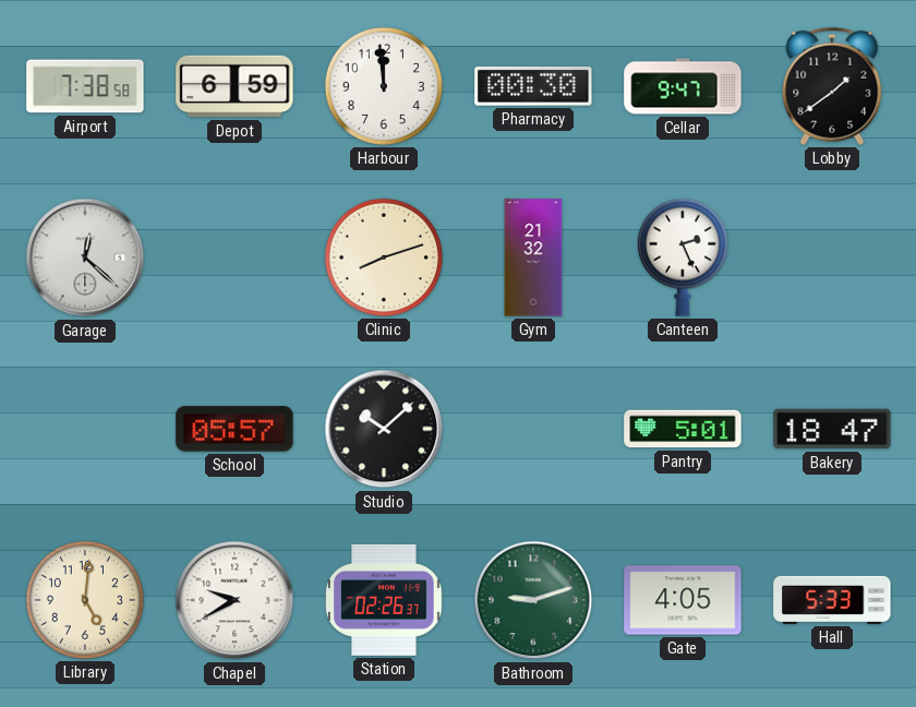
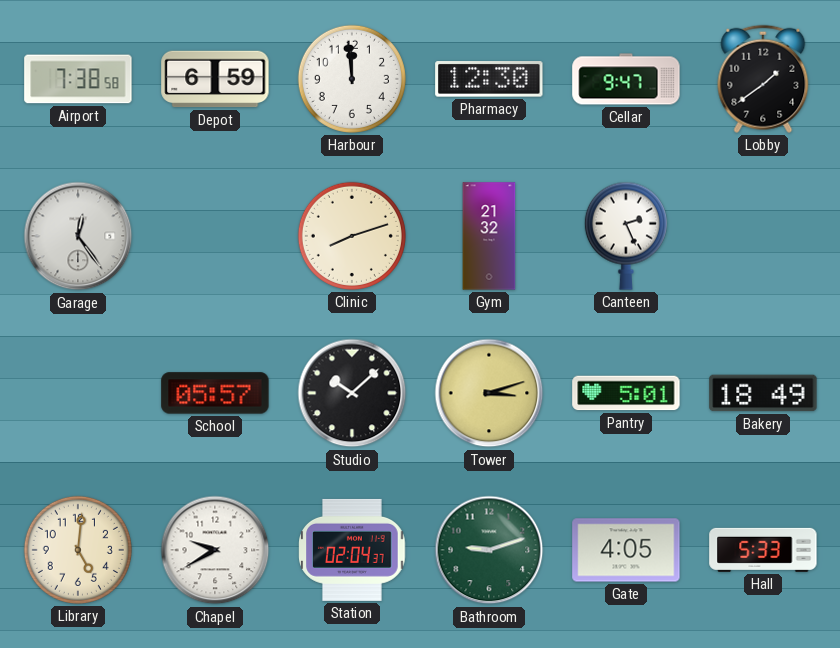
Pharmacy: 00:30 -> 12:30 (489, 79)
Garage: 12:22 -> 12:24 (78, 236)
Tower: none -> 3:12 (489, 393)
Bakery: 18:47 -> 18:49 (763, 393)
Station: 02:26 -> 02:04 (352, 550)
